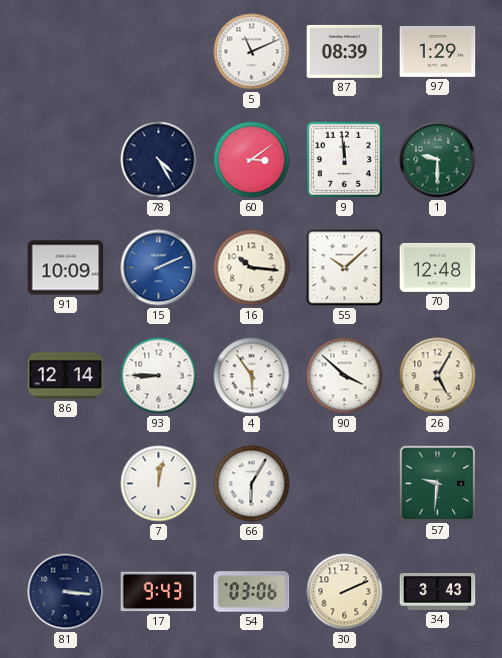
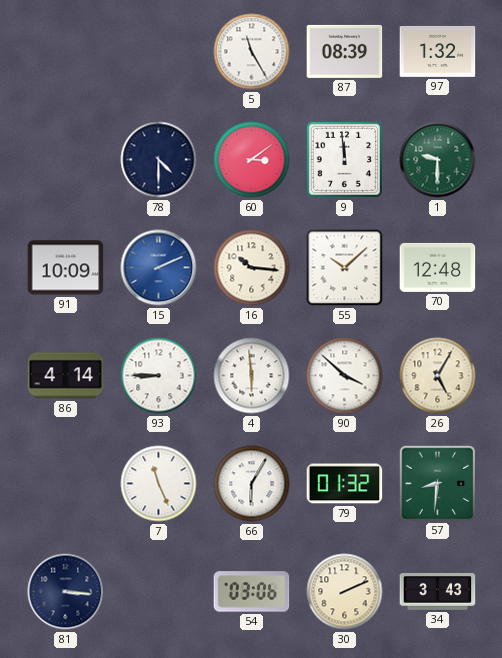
5: 11:11 -> 11:25 (252, 52)
97: 1:29 -> 1:32 (438, 51)
78: 4:25 -> 4:30 (159, 160)
86: 12:14 -> 4:14 (66, 376)
4: 5:54 -> 5:59 (252, 376)
7: 12:02 -> 11:26 (159, 484)
79: none -> 01:32 (345, 484)
57: 9:31 -> 8:31 (437, 483)
17: 9:43 -> none (159, 592)
